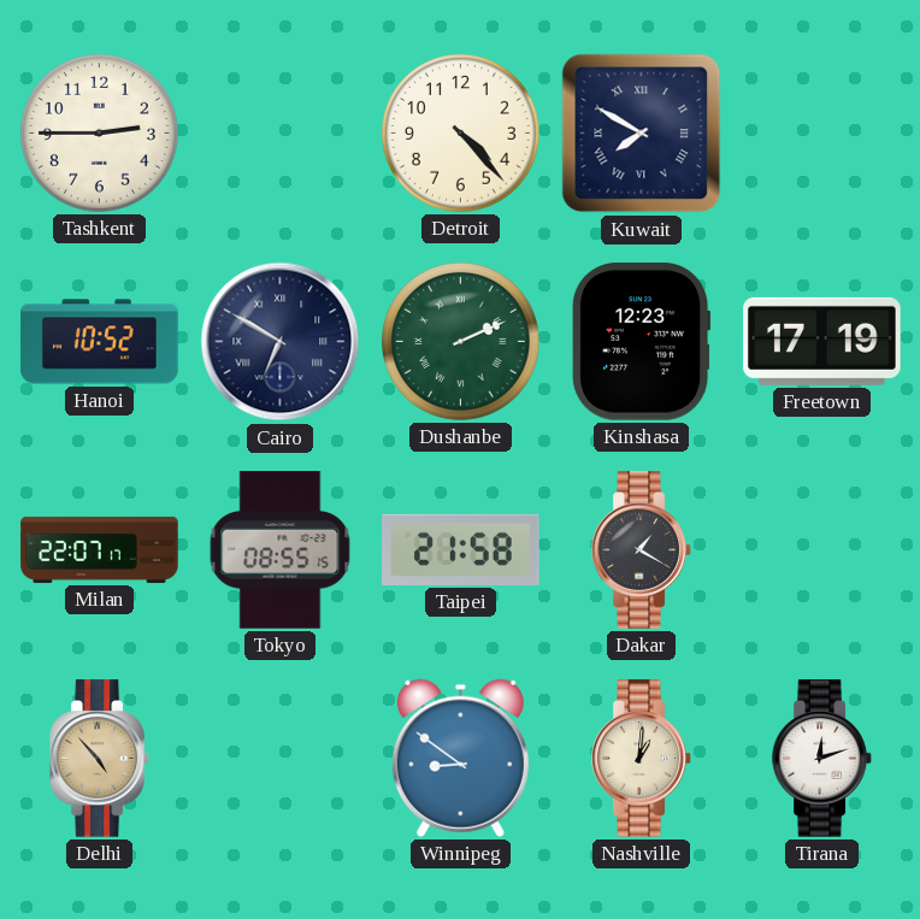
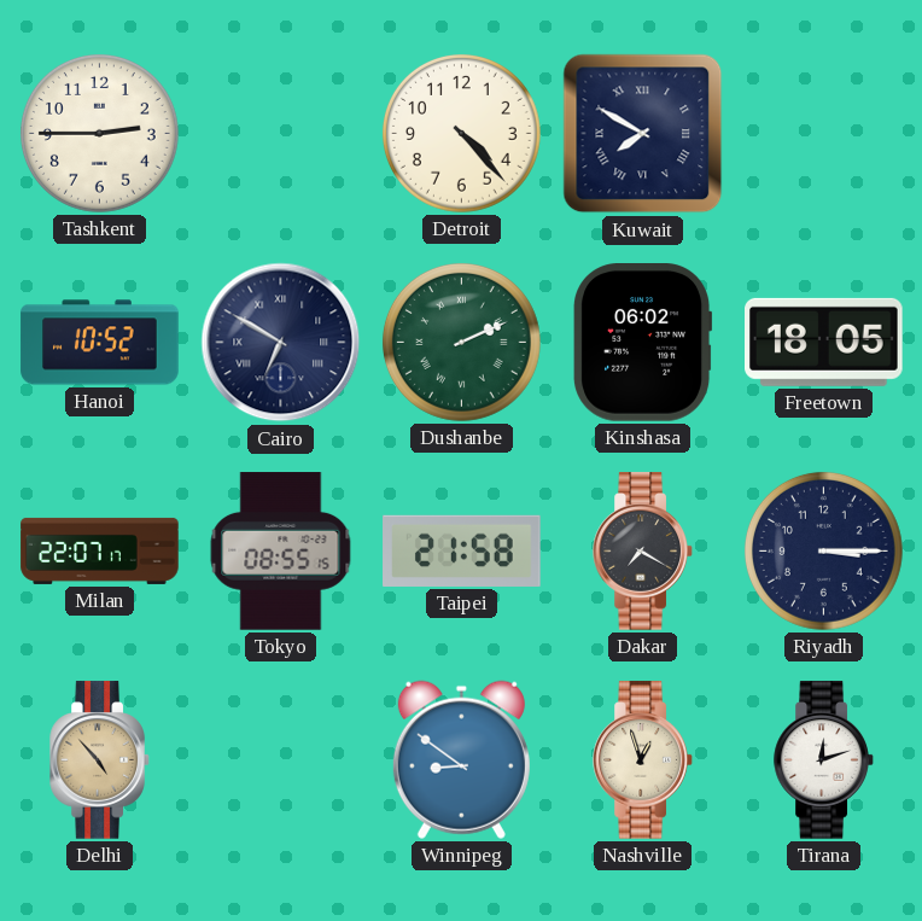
Kinshasa: 12:23 -> 06:02 (643, 343)
Freetown: 17:19 -> 18:05 (824, 342)
Dakar: 1:20 -> 7:20 (643, 552)
Riyadh: none -> 3:15 (823, 550)
Nashville: 1:01 -> 12:57 (643, 760)
